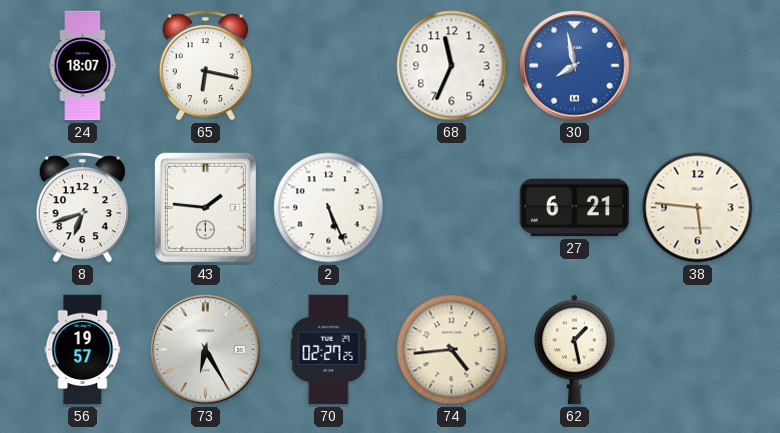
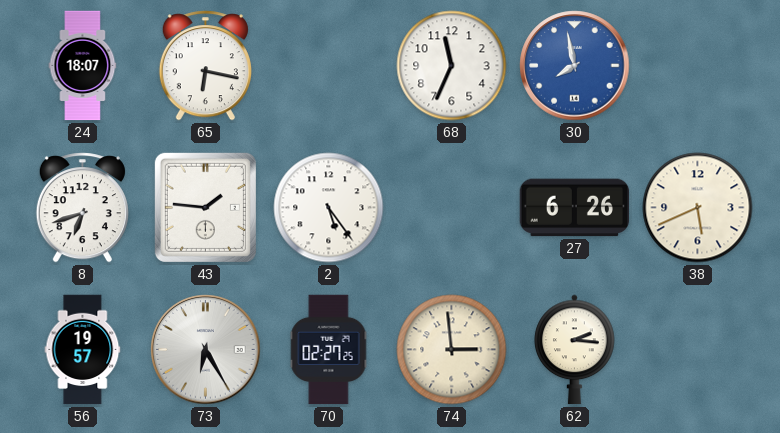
2: 5:26 -> 5:24 (329, 208)
27: 6:21 -> 6:26 (575, 208)
38: 5:46 -> 5:41 (698, 208)
74: 4:44 -> 2:59 (452, 350)
62: 1:28 -> 2:16 (575, 350)
